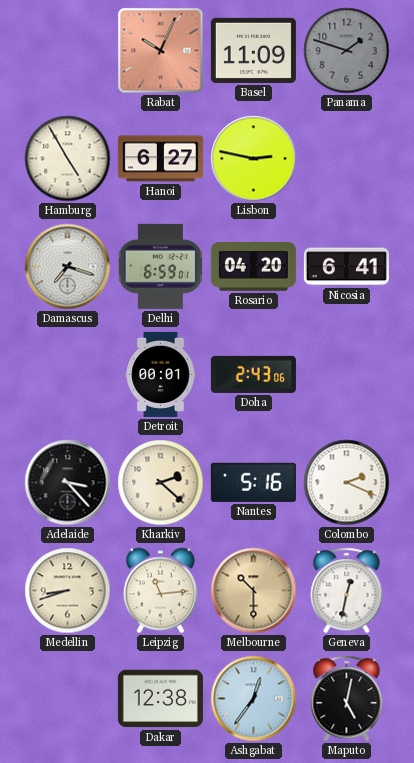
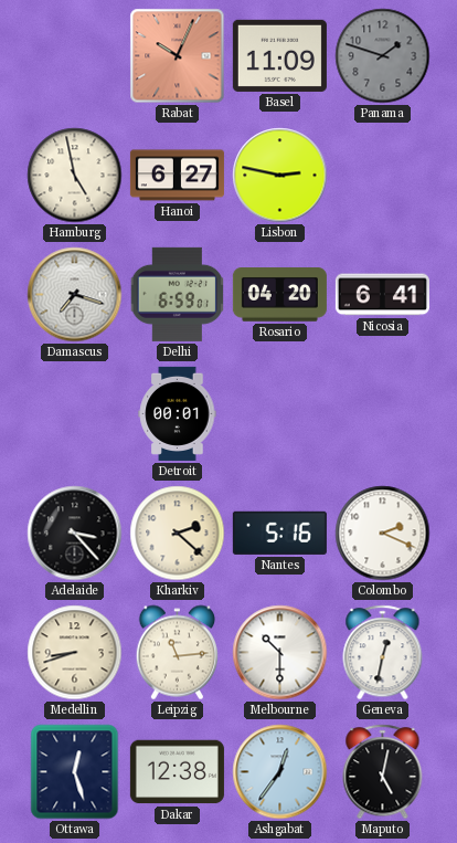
Hamburg: 4:55 -> 4:58 (75, 176)
Doha: 2:43 -> none (253, 374)
Melbourne dial: champagne -> white (280, 653)
Ottawa: none -> 12:27 (75, 772)
